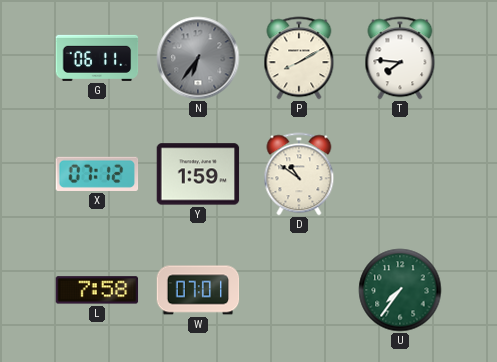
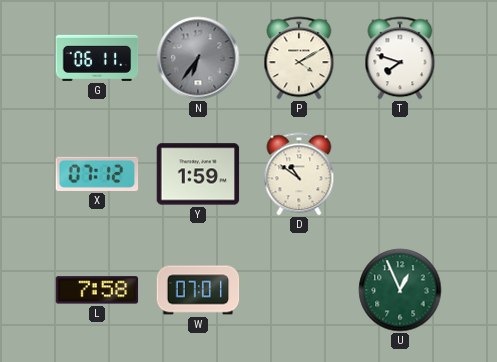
P: 8:10 -> 4:10 (299, 58)
T: 7:46 -> 7:48 (400, 58)
U: 7:36 -> 12:56 (400, 290)
